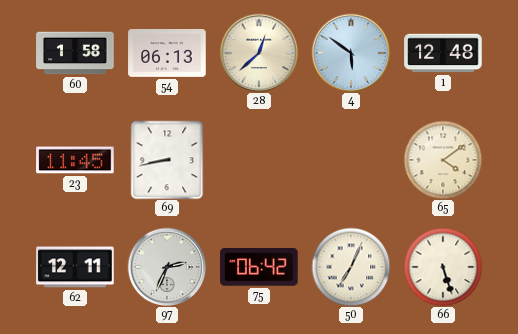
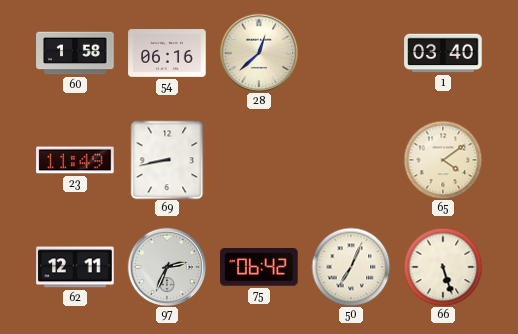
54: 06:13 -> 06:16 (167, 54)
4: 5:51 -> none (351, 53)
1: 12:48 -> 03:40 (443, 53)
23: 11:45 -> 11:49 (75, 160)
